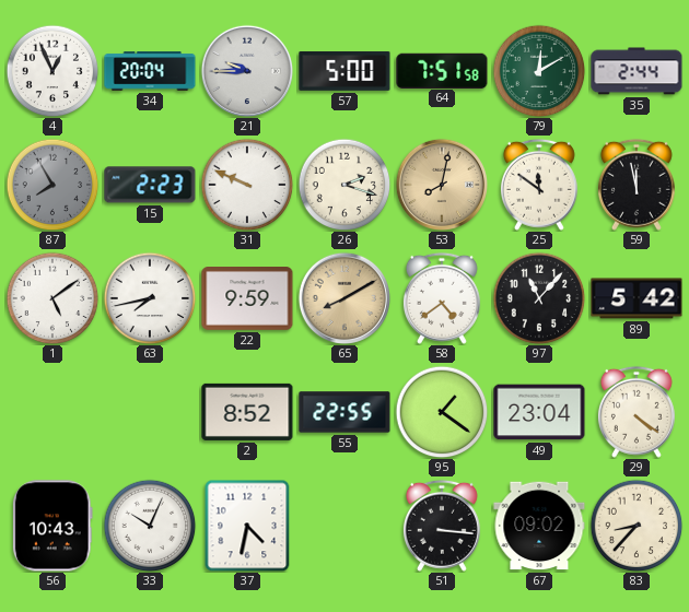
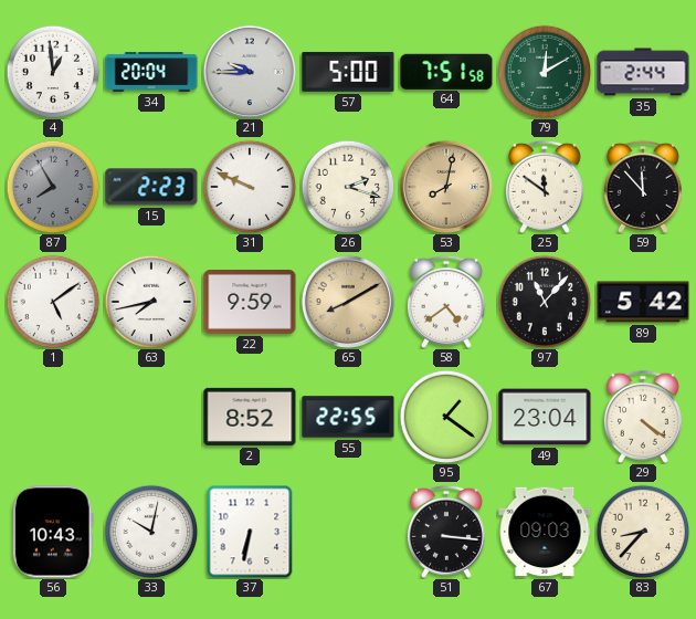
4: 12:56 -> 12:59 (53, 72)
59: 11:58 -> 11:53 (643, 187)
33: 10:04 -> 10:02 (151, 532)
37: 4:32 -> 6:32 (250, 532)
67: 09:02 -> 09:03 (545, 532)
